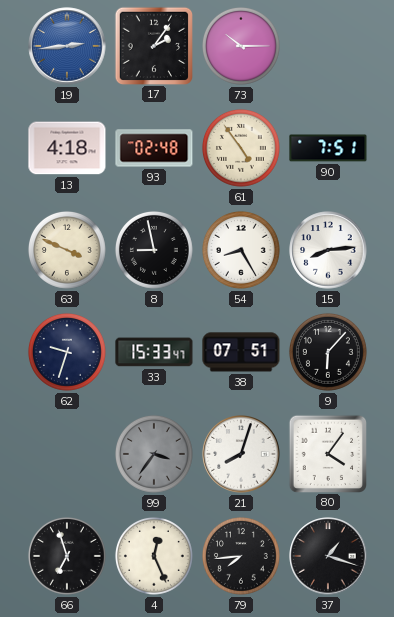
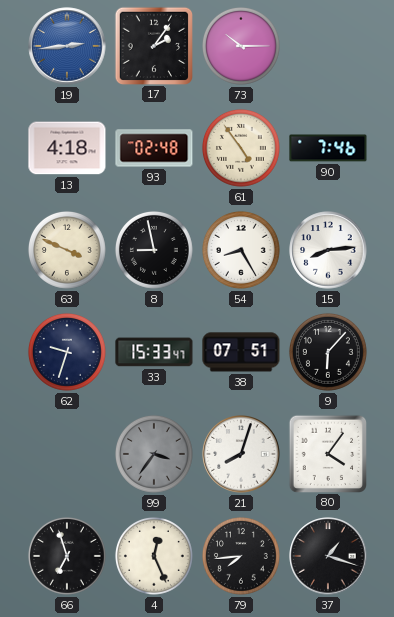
90: 7:51 -> 7:46 (328, 148)
